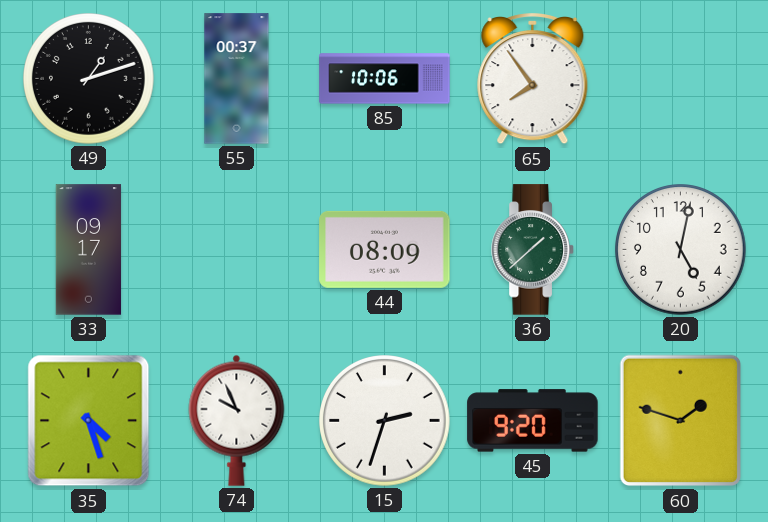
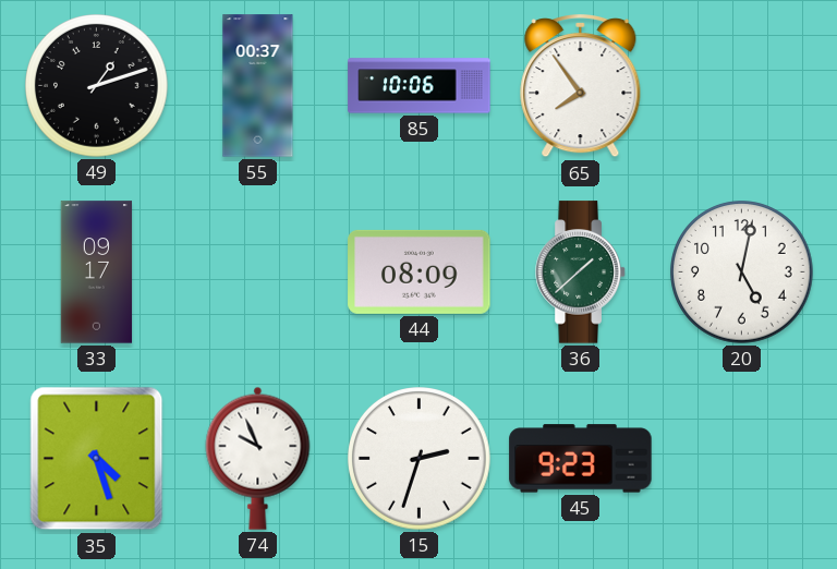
45: 9:20 -> 9:23 (581, 459)
60: 1:48 -> none (680, 421)
